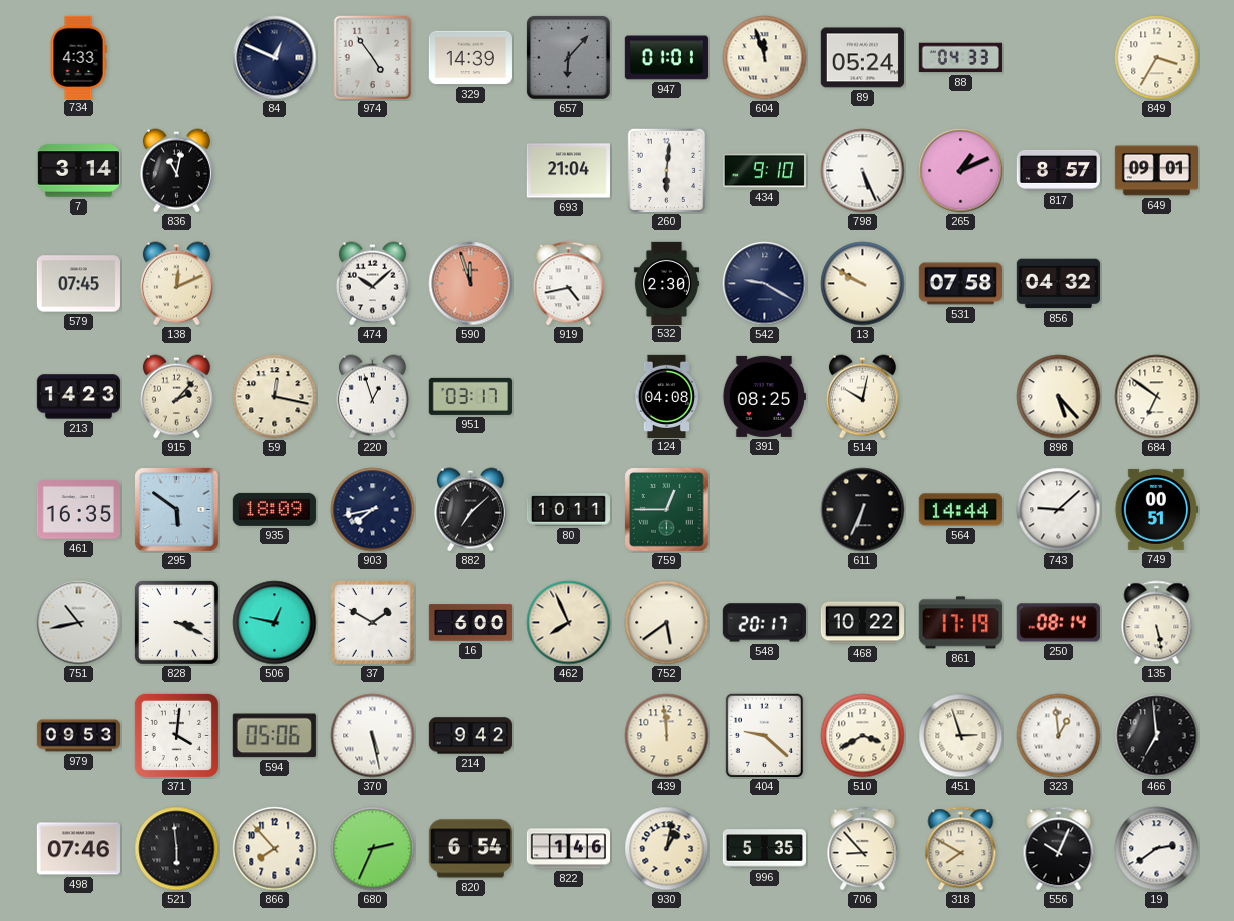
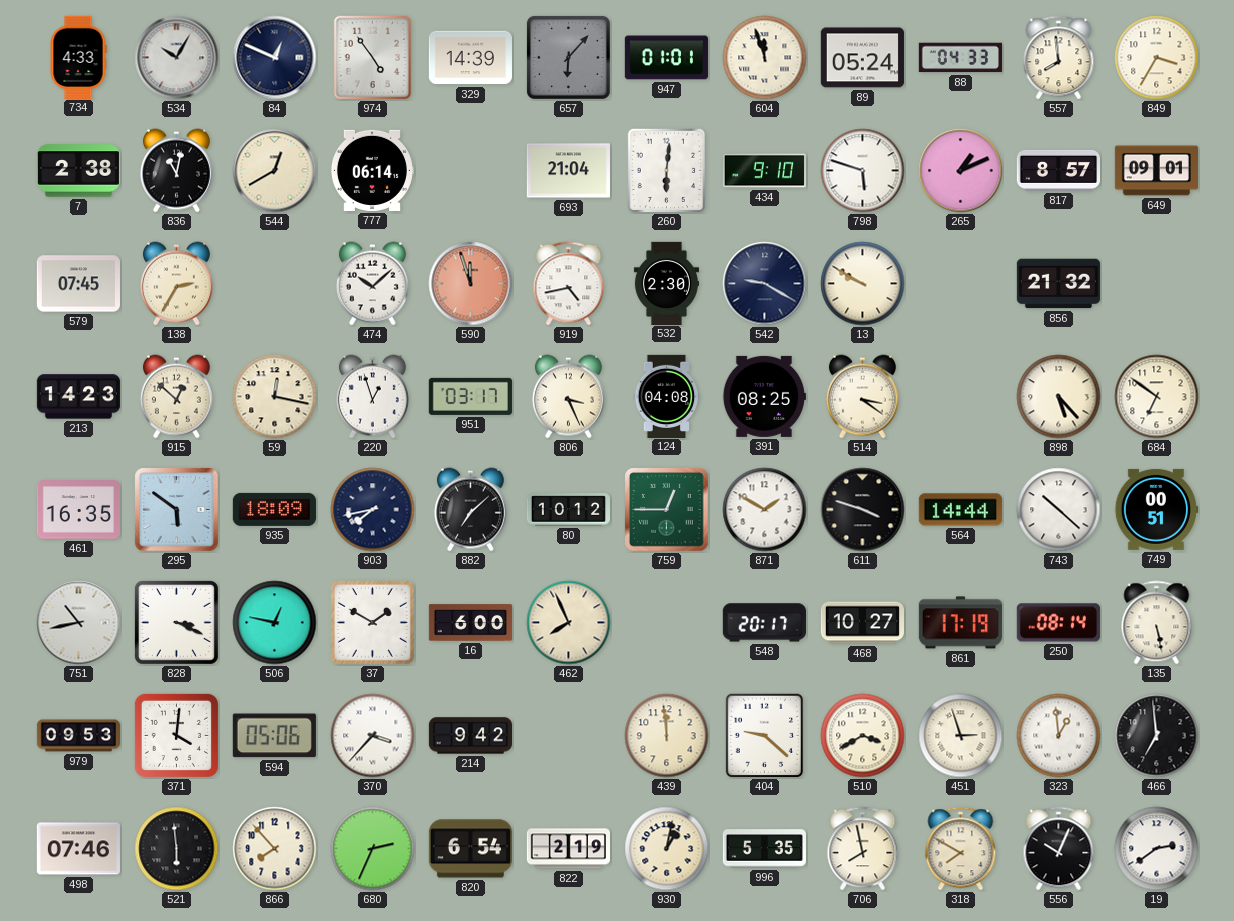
534: none -> 10:05 (177, 58)
557: none -> 7:59 (1059, 58)
7: 3:14 -> 2:38 (78, 171)
544: none -> 12:40 (275, 171)
777: none -> 06:14 (372, 170)
798: 5:26 -> 5:48 (863, 171)
138: 12:11 -> 2:35 (176, 284)
531: 07:58 -> none (960, 284)
856: 04:32 -> 21:32 (1058, 284)
915: 2:07 -> 12:52 (176, 397)
806: none -> 3:26 (568, 397)
514: 10:02 -> 3:21 (862, 397)
80: 10:11 -> 10:12 (568, 510)
871: none -> 1:50 (765, 510)
611: 6:34 -> 3:48 (863, 510)
743: 9:08 -> 10:22 (1059, 510)
752: 5:39 -> none (667, 623)
468: 10:22 -> 10:27 (862, 623)
370: 5:28 -> 3:37 (373, 736)
822: 1:46 -> 2:19 (568, 849)
706: 8:53 -> 7:58 (863, 849)
